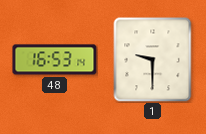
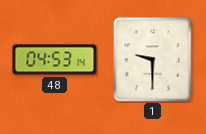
48: 16:53 -> 04:53 (55, 60)
